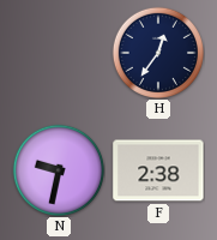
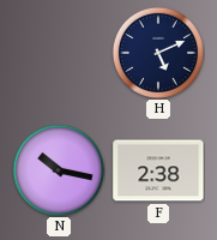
H: 12:36 -> 5:11 (157, 52)
N: 9:32 -> 10:17 (58, 169)
